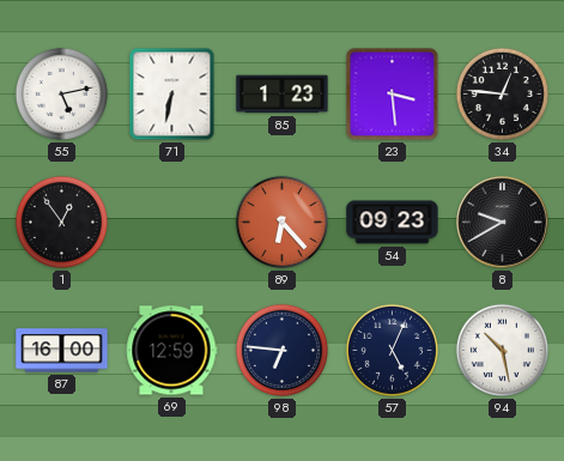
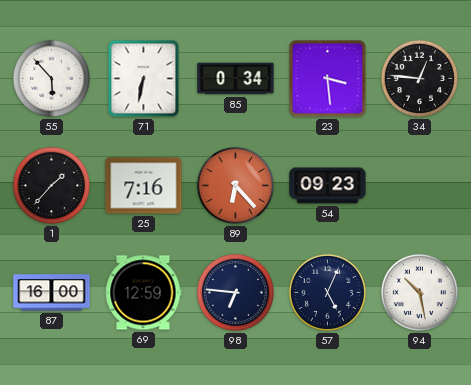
55: 5:13 -> 5:53 (51, 78)
85: 1:23 -> 0:34 (236, 79)
1: 12:54 -> 1:37 (51, 185)
25: none -> 7:16 (144, 186)
8: 9:40 -> none (503, 223)
